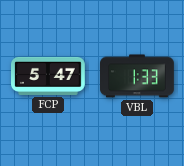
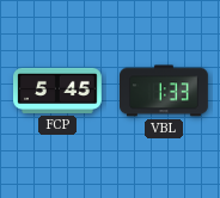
FCP: 5:47 -> 5:45 (59, 91)
